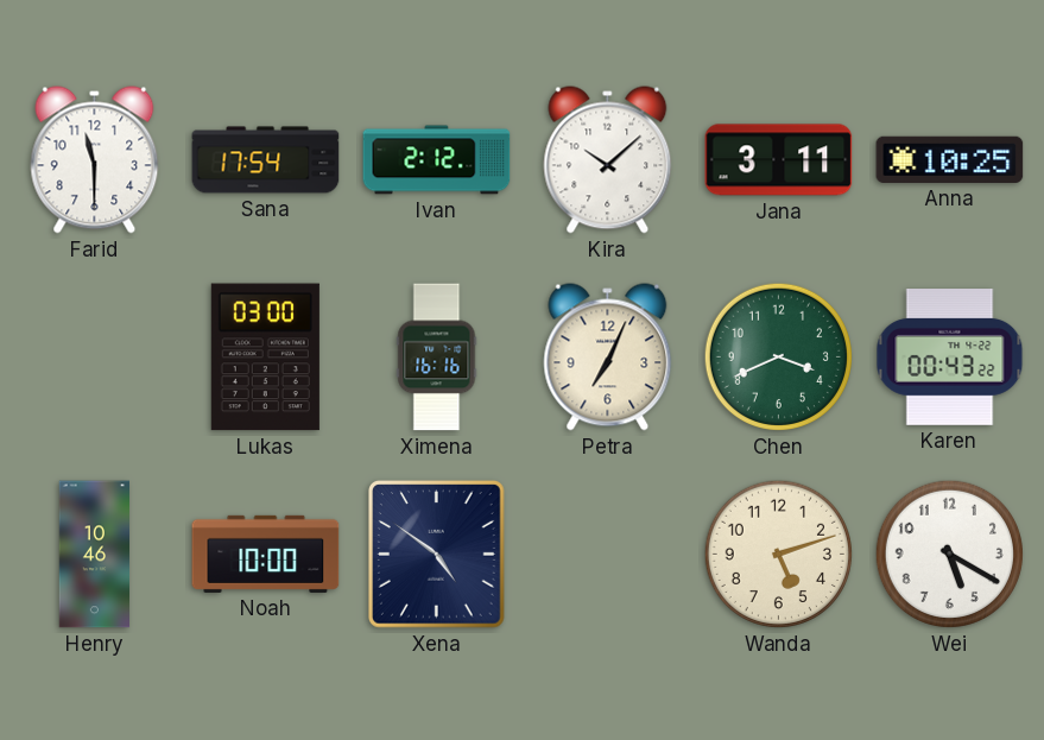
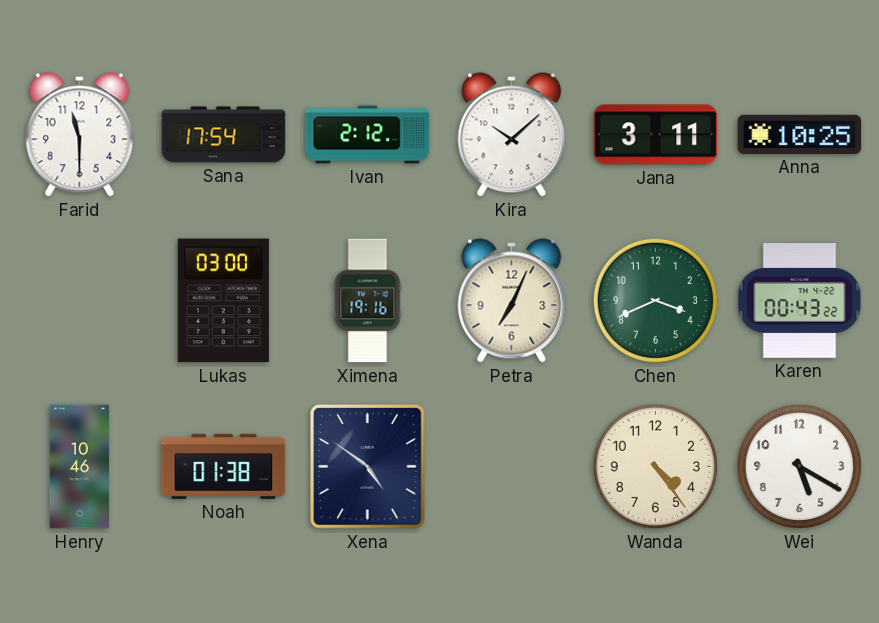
Ximena: 16:16 -> 19:16 (368, 301)
Noah: 10:00 -> 01:38 (224, 466)
Wanda: 5:12 -> 4:24 (655, 466)
